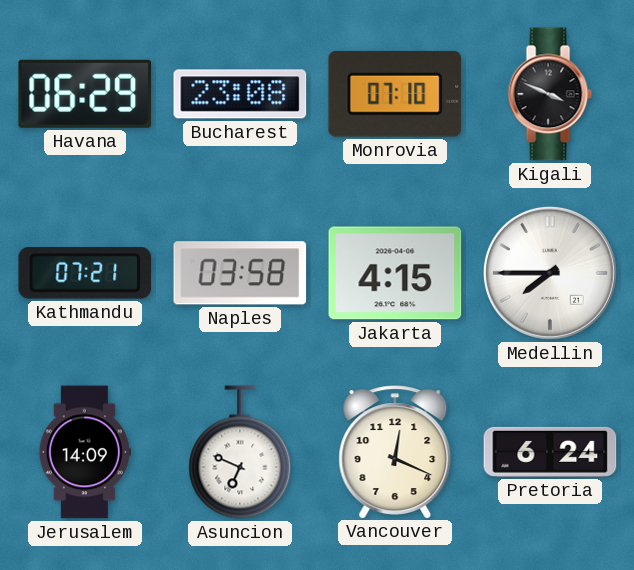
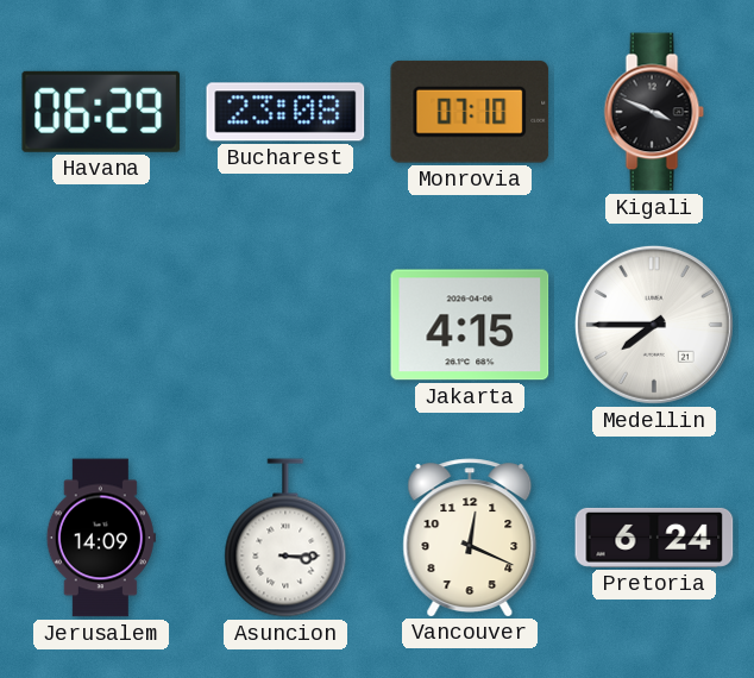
Kathmandu: 07:21 -> none (85, 274)
Naples: 03:58 -> none (240, 273)
Asuncion: 6:49 -> 3:15 (285, 538)
